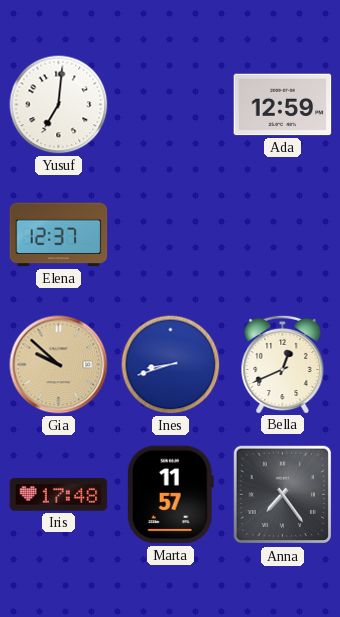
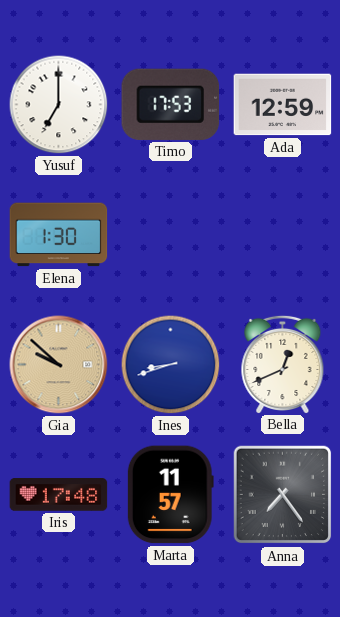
Yusuf: 7:01 -> 7:00 (59, 105)
Timo: none -> 17:53 (171, 104)
Elena: 12:37 -> 1:30 (59, 235)
